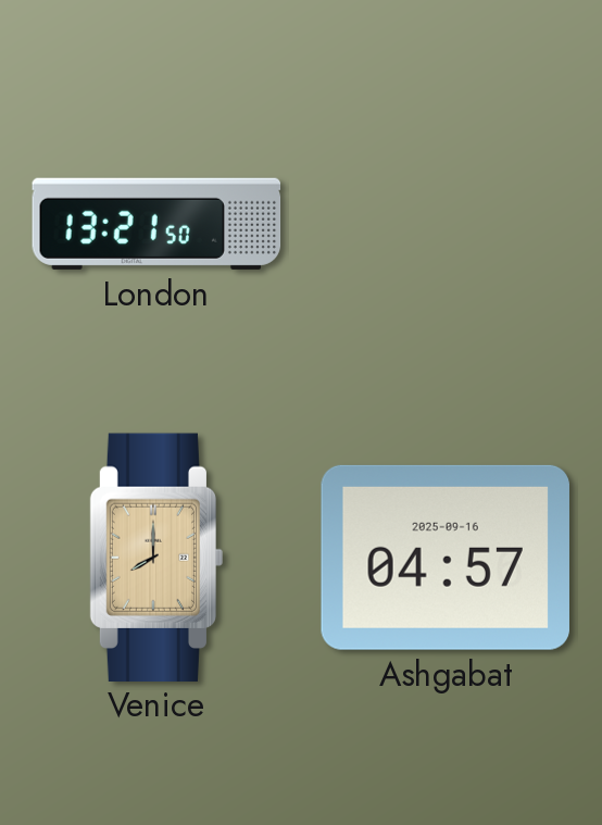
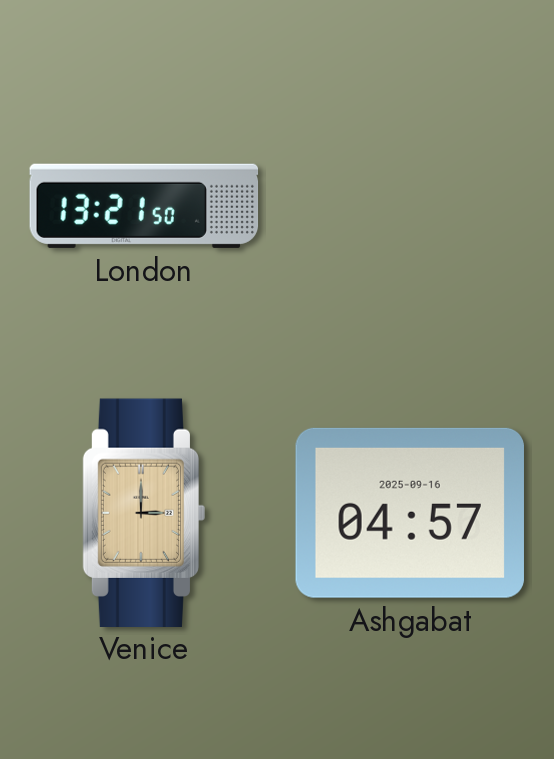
Venice: 8:00 -> 3:00 (143, 512)
